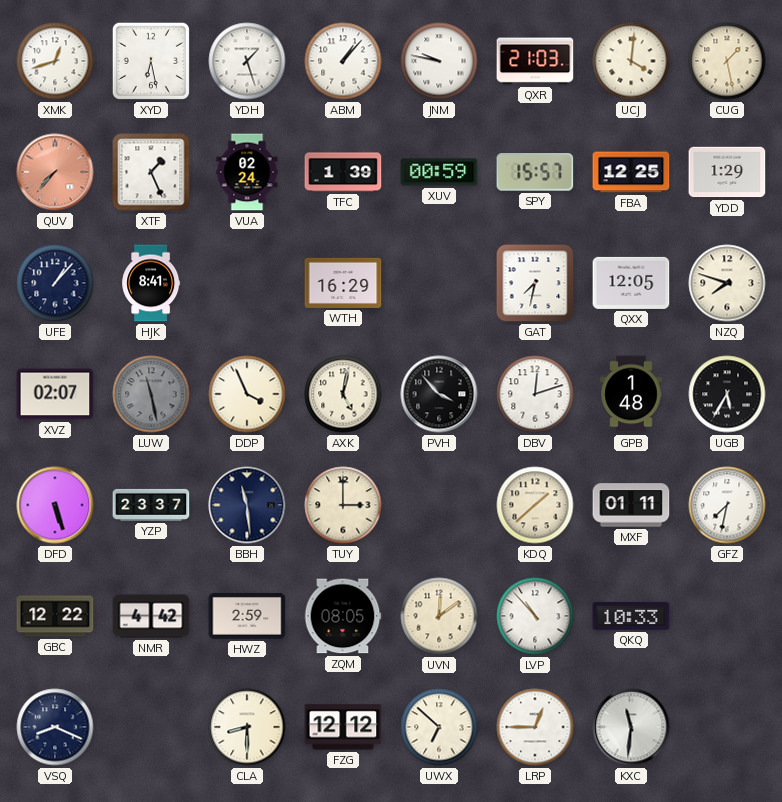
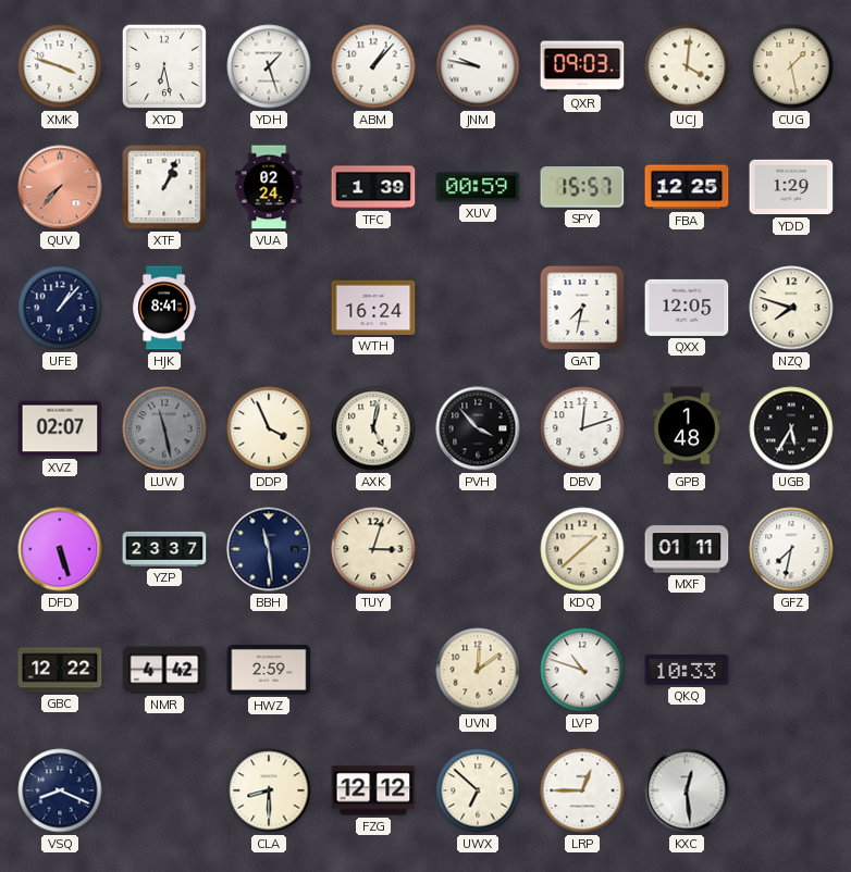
XMK: 12:42 -> 3:48 (60, 66)
QXR: 21:03 -> 09:03 (582, 66)
XTF: 1:26 -> 1:04 (164, 187)
WTH: 16:29 -> 16:24 (373, 308)
TUY: 3:00 -> 3:03 (373, 549)
ZQM: 08:05 -> none (343, 616)
LVP: 10:53 -> 10:48 (582, 670)
KXC: 11:31 -> 12:29 (687, 790)
